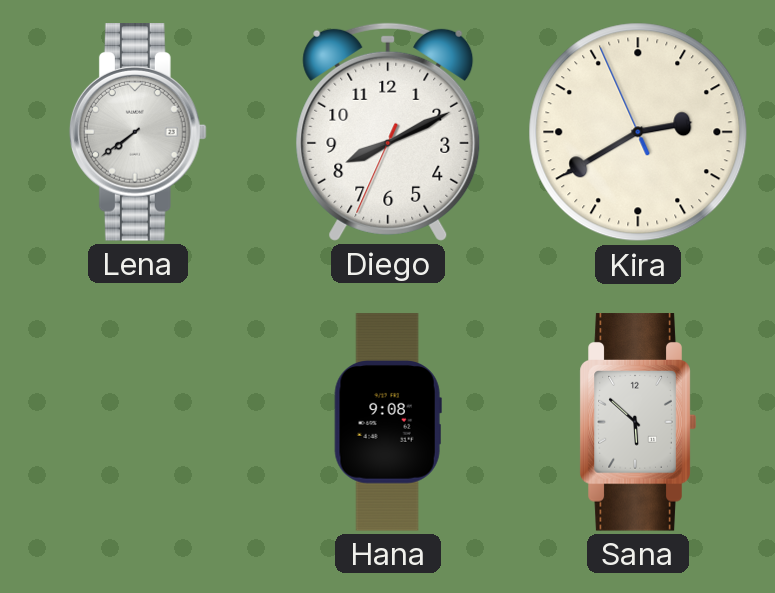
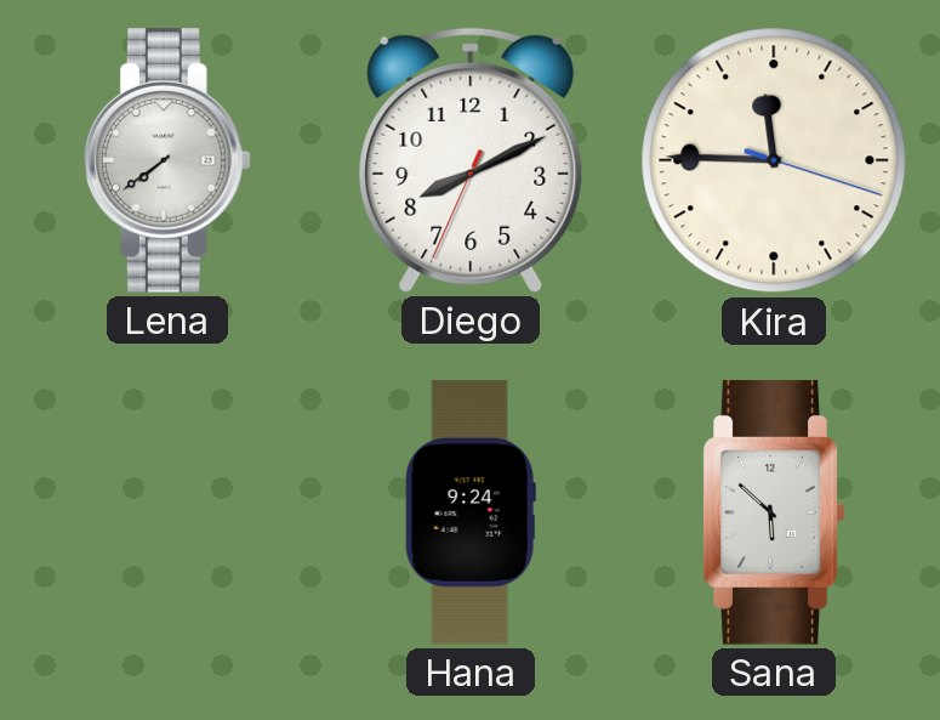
Kira: 2:39 -> 11:45 (774, 160)
Hana: 9:08 -> 9:24 (471, 512)
